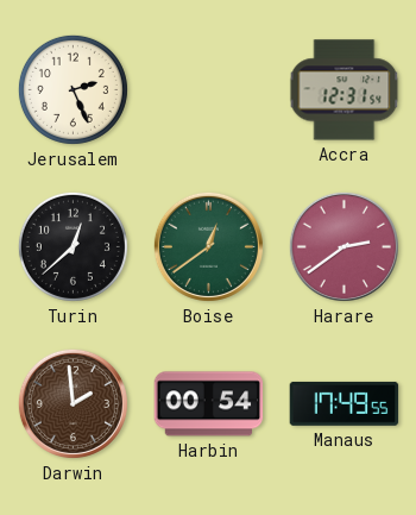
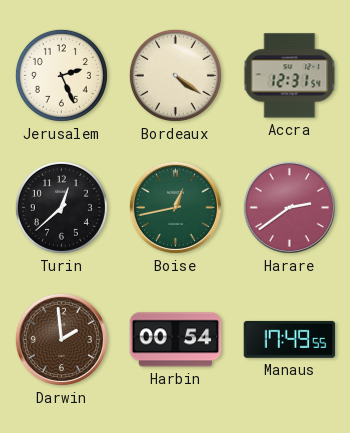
Bordeaux: none -> 4:21 (175, 75)
Boise: 12:39 -> 12:43 (175, 207)
